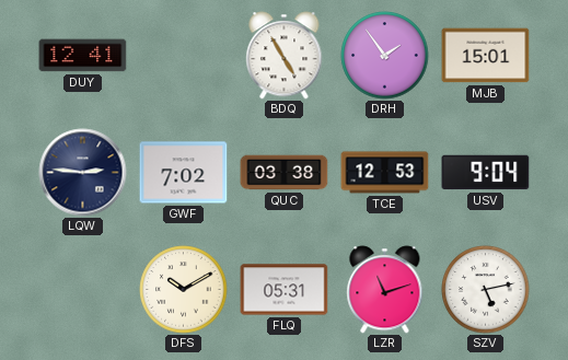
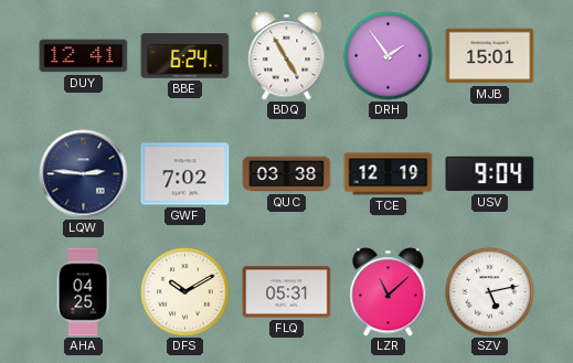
BBE: none -> 6:24 (185, 56)
TCE: 12:53 -> 12:19 (389, 174)
AHA: none -> 04:25 (83, 292)
LZR: 11:12 -> 11:08 (389, 292)
